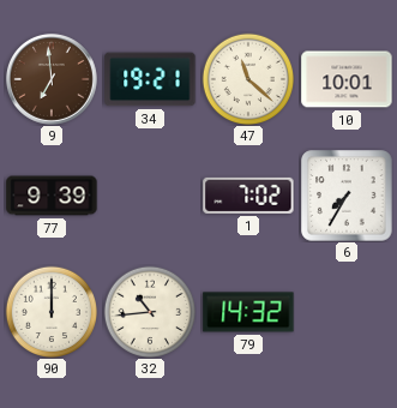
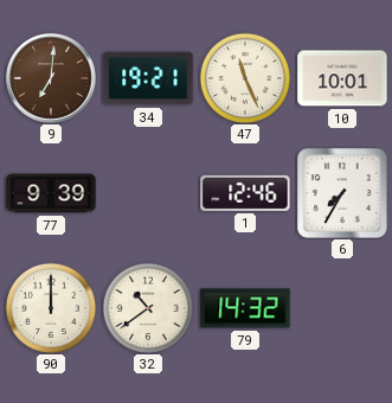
9: 6:59 -> 7:01 (51, 78)
47: 11:22 -> 11:26 (245, 78)
1: 7:02 -> 12:46 (245, 193)
32: 10:44 -> 10:39 (148, 308)
